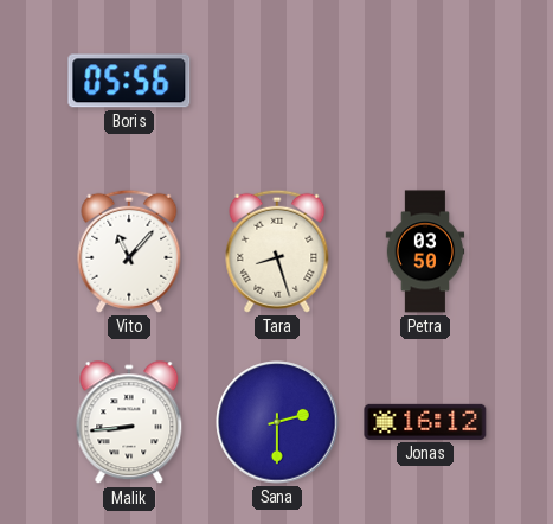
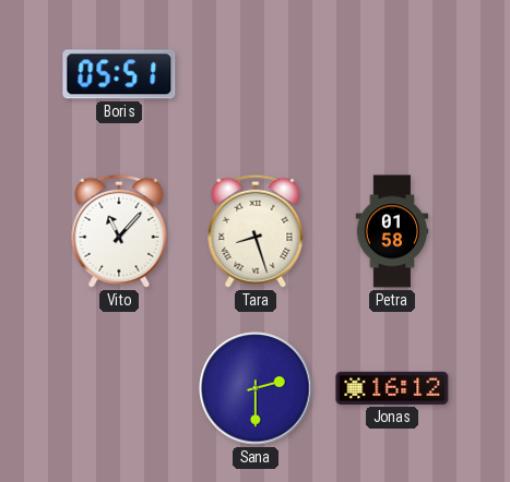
Boris: 05:56 -> 05:51 (119, 74)
Petra: 03:50 -> 01:58 (392, 231)
Malik: 8:44 -> none (129, 423)
